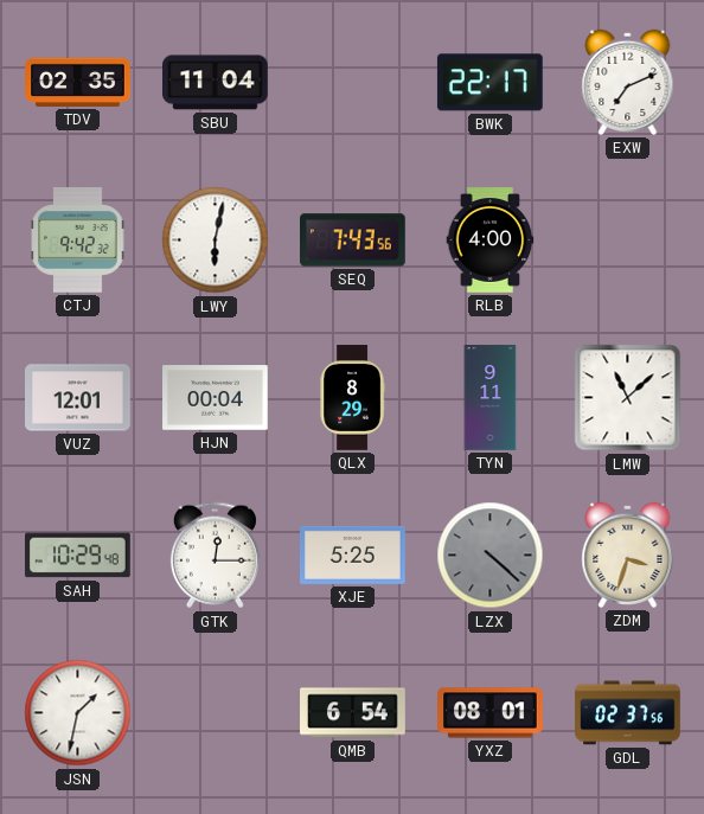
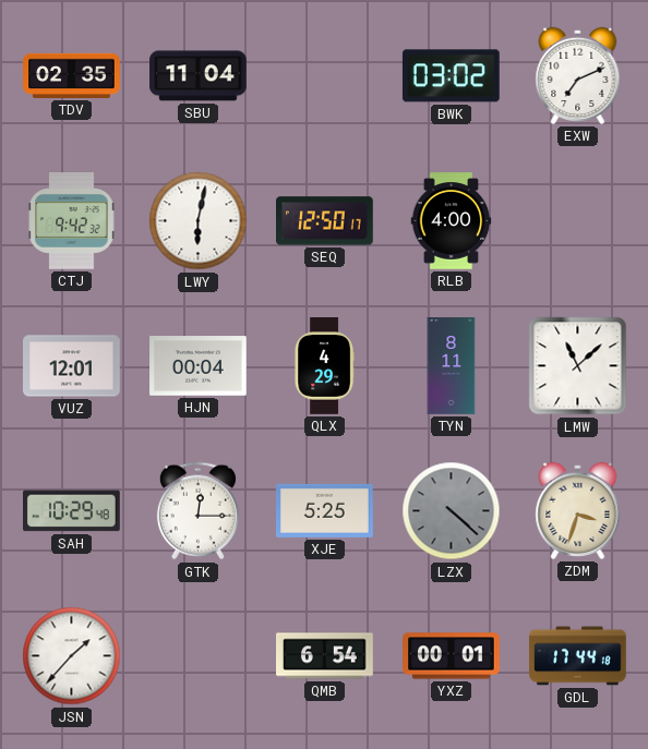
BWK: 22:17 -> 03:02 (451, 76)
SEQ: 7:43 -> 12:50 (325, 221)
QLX: 8:29 -> 4:29 (324, 366)
TYN: 9:11 -> 8:11 (452, 366)
JSN: 1:32 -> 1:37 (72, 656)
YXZ: 08:01 -> 00:01 (452, 656)
GDL: 02:37 -> 17:44 (578, 656)
